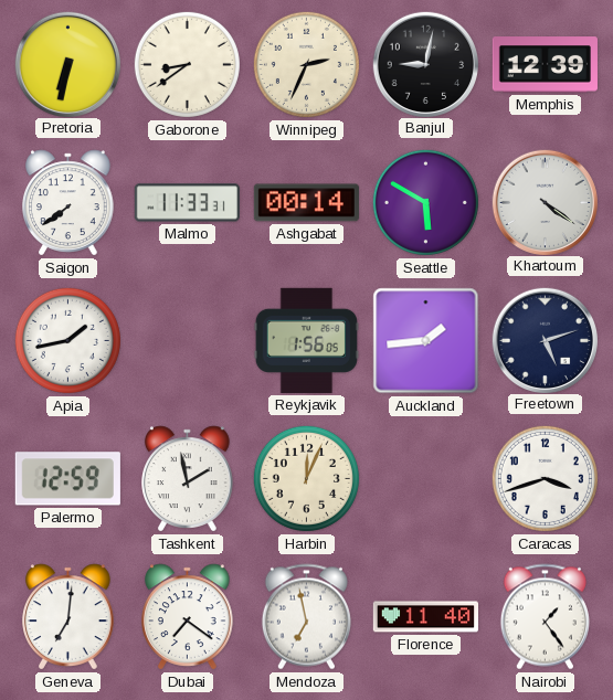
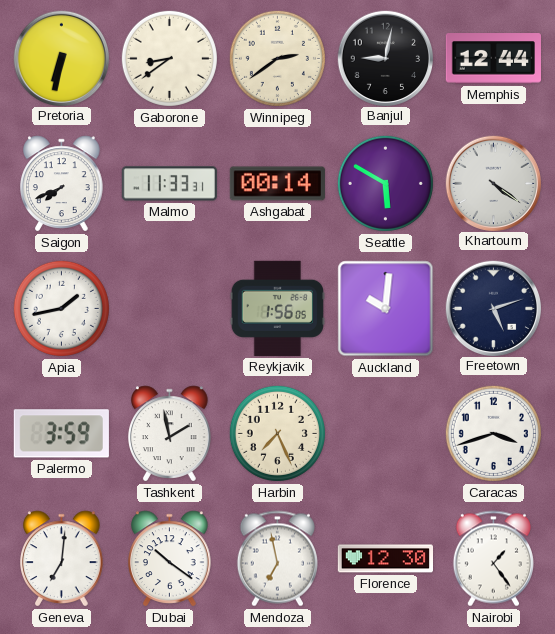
Winnipeg: 2:34 -> 2:39 (277, 58)
Memphis: 12:39 -> 12:44 (493, 59)
Saigon: 7:39 -> 7:41 (62, 184)
Auckland: 1:44 -> 10:01 (386, 309)
Palermo: 12:59 -> 3:59 (61, 434)
Harbin: 12:04 -> 7:26 (277, 433)
Dubai: 7:21 -> 10:21 (170, 559)
Florence: 11:40 -> 12:30 (385, 559)
